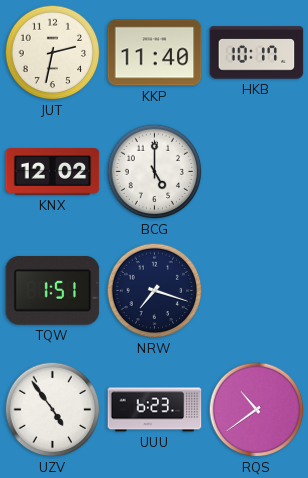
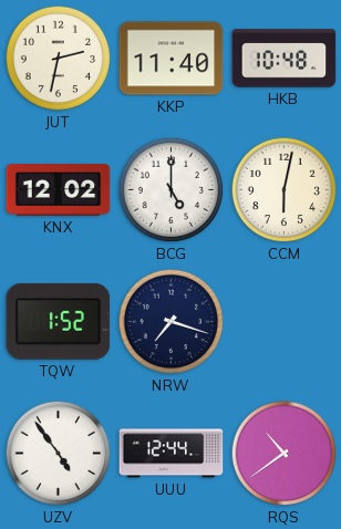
HKB: 10:17 -> 10:48 (285, 59)
CCM: none -> 6:02 (285, 190)
TQW: 1:51 -> 1:52 (59, 321)
UUU: 6:23 -> 12:44 (172, 454)
